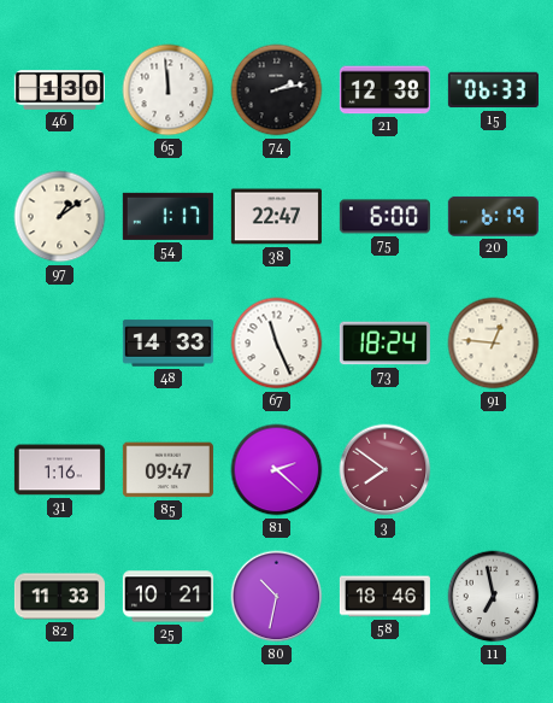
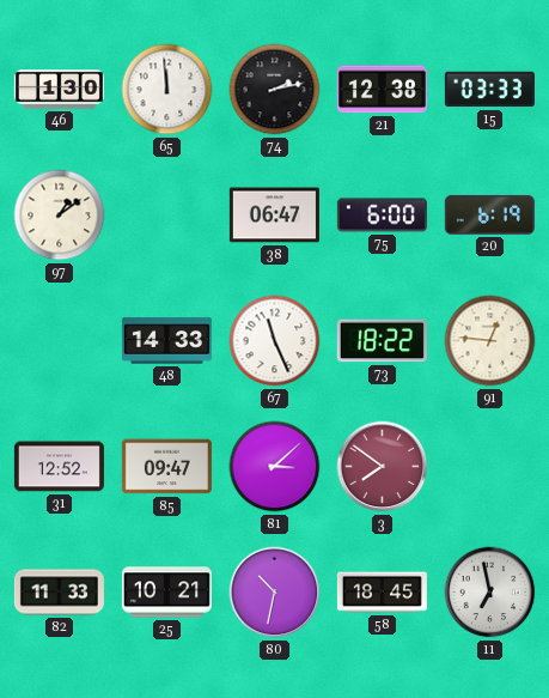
15: 06:33 -> 03:33 (489, 90)
54: 1:17 -> none (167, 216)
38: 22:47 -> 06:47 (274, 216)
73: 18:24 -> 18:22 (382, 341)
31: 1:16 -> 12:52 (59, 467)
81: 2:22 -> 3:08 (275, 467)
58: 18:46 -> 18:45 (382, 593)
